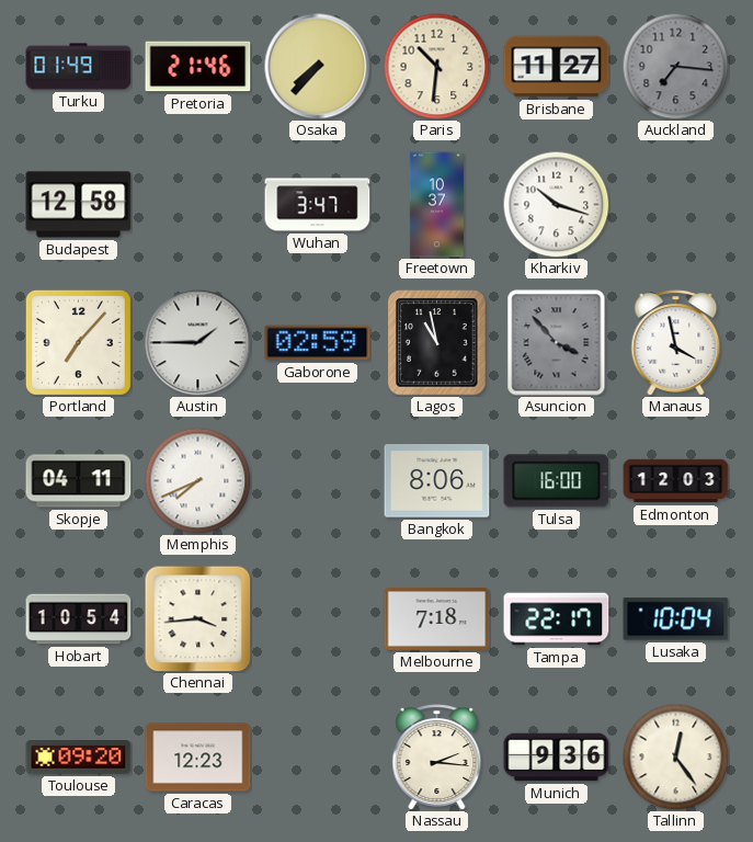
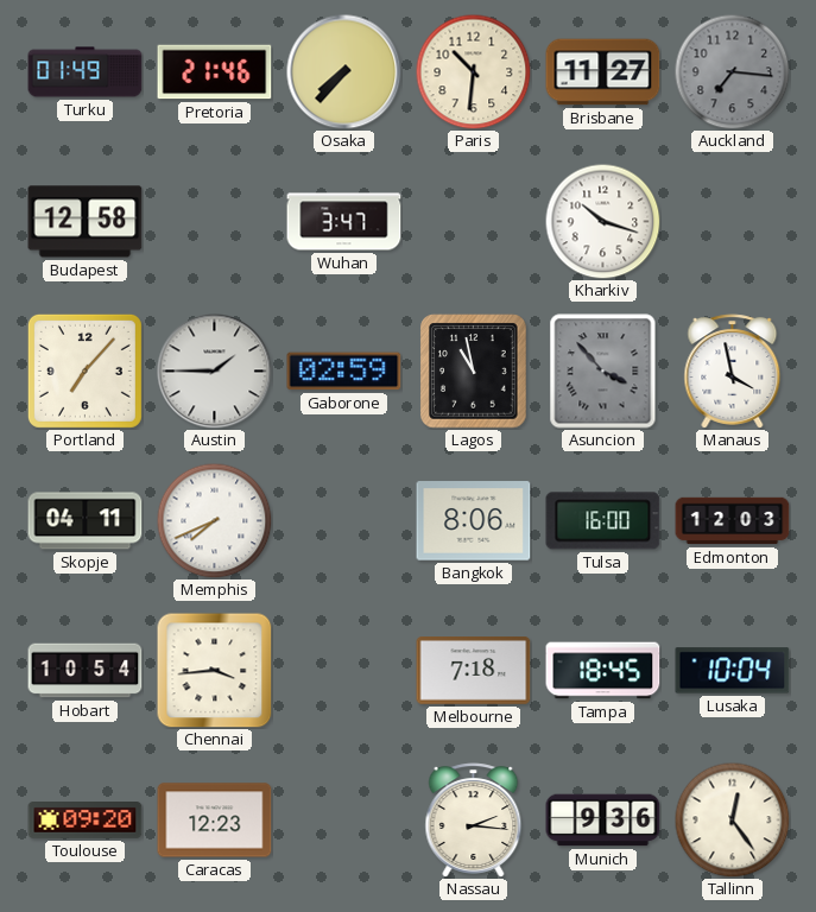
Freetown: 10:37 -> none (436, 205)
Tampa: 22:17 -> 18:45 (603, 671)
